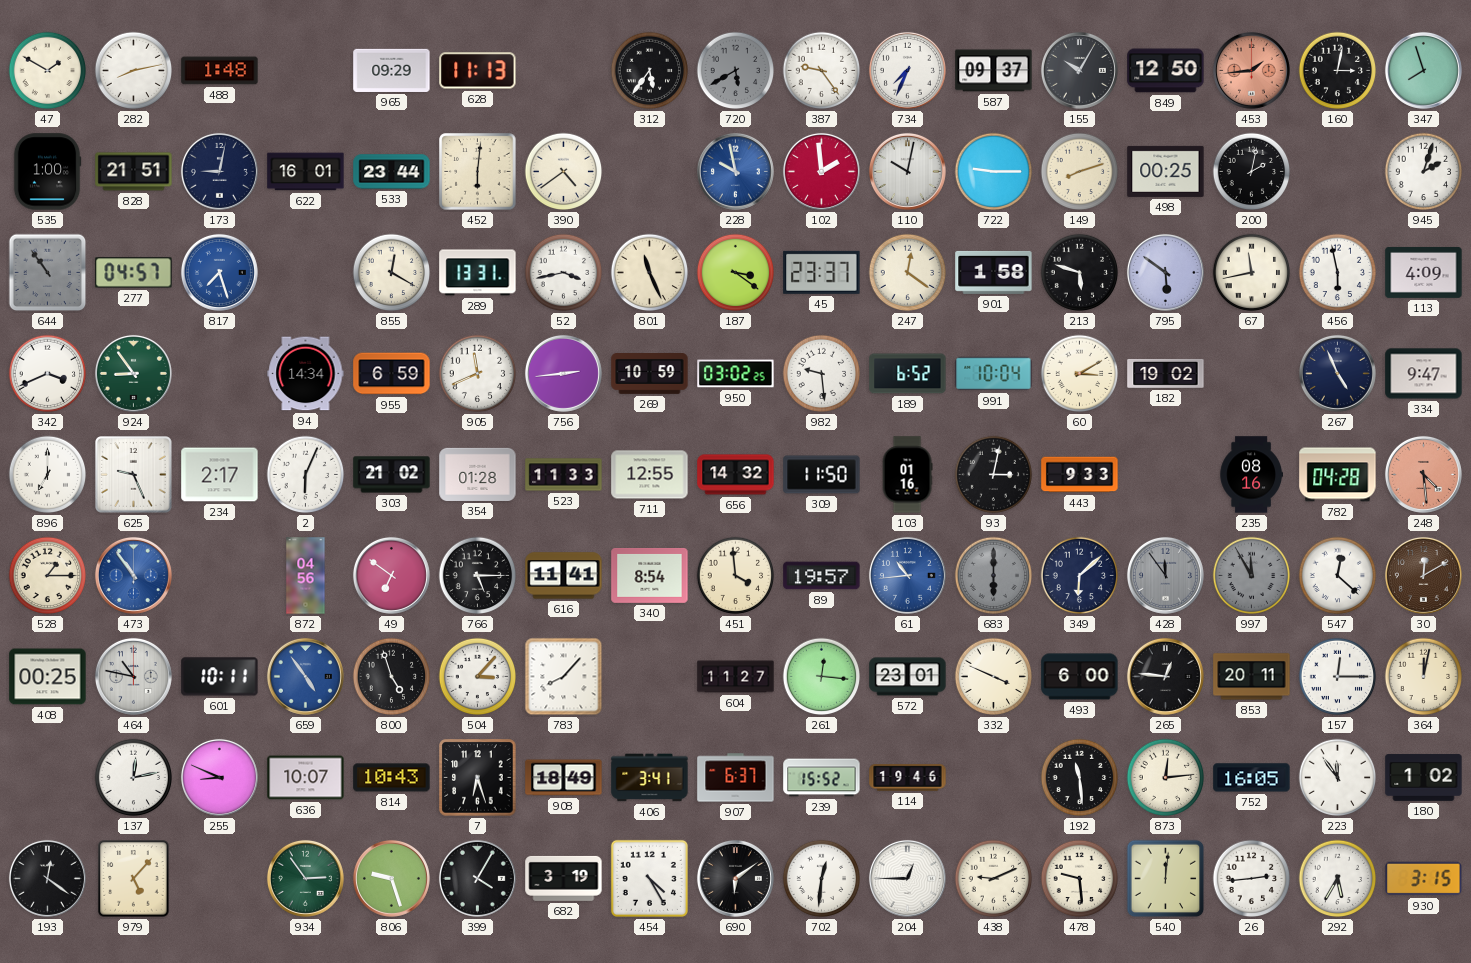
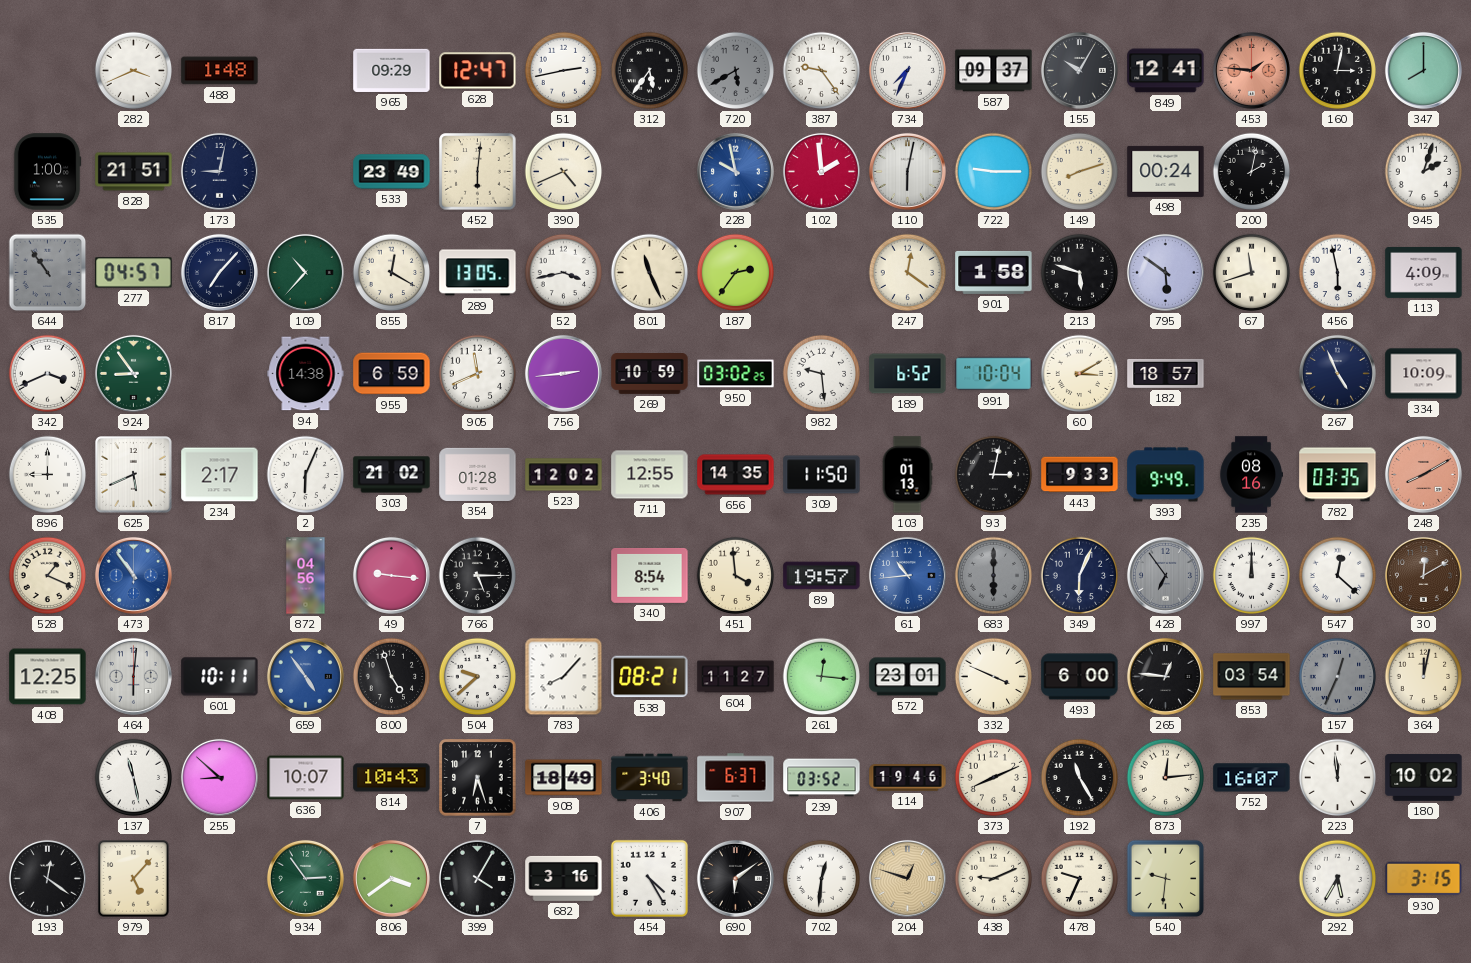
47: 1:50 -> none (48, 71)
282: 8:13 -> 3:41 (134, 71)
628: 11:13 -> 12:47 (478, 71)
51: none -> 2:43 (564, 71)
849: 12:50 -> 12:41 (1166, 71)
453: 1:44 -> 1:46 (1251, 70)
347: 7:57 -> 8:00 (1423, 70)
622: 16:01 -> none (306, 172)
533: 23:44 -> 23:49 (392, 172)
390: 4:39 -> 4:41 (564, 172)
110: 10:02 -> 6:02 (907, 171)
498: 00:25 -> 00:24 (1166, 171)
817: 7:27 -> 7:07 (219, 272)
817 dial: blue -> navy (219, 272)
109: none -> 10:37 (305, 272)
289: 13:31 -> 13:05 (478, 273)
187: 3:21 -> 2:36 (736, 273)
45: 23:37 -> none (822, 272)
67: 11:43 -> 11:42 (1252, 273)
94: 14:34 -> 14:38 (306, 374)
182: 19:02 -> 18:57 (1166, 373)
334: 9:47 -> 10:09 (1424, 374)
896: 7:00 -> 9:00 (48, 475)
625: 9:26 -> 5:41 (134, 475)
523: 11:33 -> 12:02 (564, 475)
656: 14:32 -> 14:35 (736, 475)
103: 01:16 -> 01:13 (907, 475)
393: none -> 9:49 (1166, 475)
782: 04:28 -> 03:35 (1338, 475)
248: 4:29 -> 8:10 (1423, 474)
528: 1:15 -> 1:19 (48, 576)
49: 6:51 -> 9:16 (391, 575)
616: 11:41 -> none (564, 576)
349: 6:08 -> 6:04 (1080, 576)
428: 11:54 -> 6:54 (1165, 575)
997: 11:55 -> 12:00 (1252, 576)
997 dial: grey -> white (1252, 576)
408: 00:25 -> 12:25 (48, 677)
464: 10:47 -> 6:01 (133, 676)
504: 3:07 -> 9:38 (478, 677)
538: none -> 08:21 (650, 677)
853: 20:11 -> 03:54 (1252, 677)
157: 12:15 -> 12:34 (1338, 677)
157 dial: white -> grey (1338, 677)
137: 12:13 -> 11:28 (134, 778)
255: 8:49 -> 8:52 (219, 777)
406: 3:41 -> 3:40 (650, 778)
239: 15:52 -> 03:52 (822, 778)
373: none -> 8:11 (994, 778)
192: 11:29 -> 11:25 (1080, 778)
752: 16:05 -> 16:07 (1252, 778)
223: 11:54 -> 11:59 (1338, 778)
180: 1:02 -> 10:02 (1424, 778)
806: 9:27 -> 3:39 (391, 878)
682: 3:19 -> 3:16 (564, 878)
204: 12:45 -> 12:48 (907, 878)
204 dial: white -> champagne (907, 878)
478: 9:29 -> 9:34 (1080, 879)
540: 12:01 -> 9:31 (1166, 879)
26: 2:44 -> none (1252, 879)
